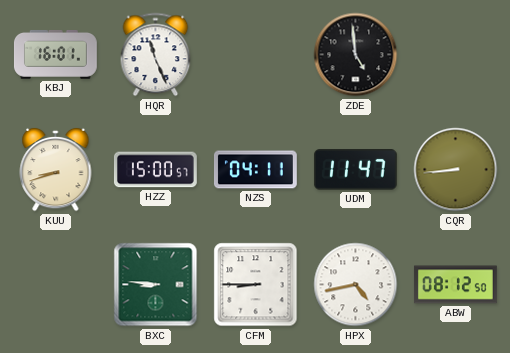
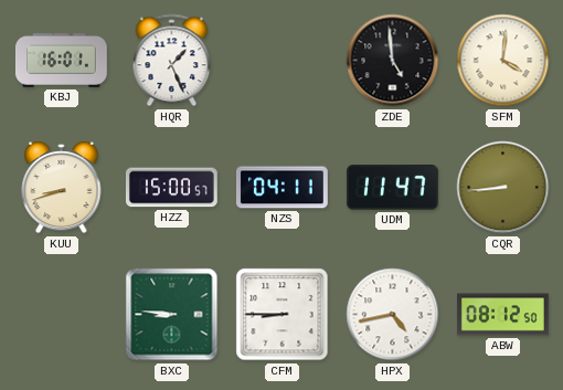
HQR: 11:26 -> 1:26 (172, 61)
SFM: none -> 4:01 (503, 61)
